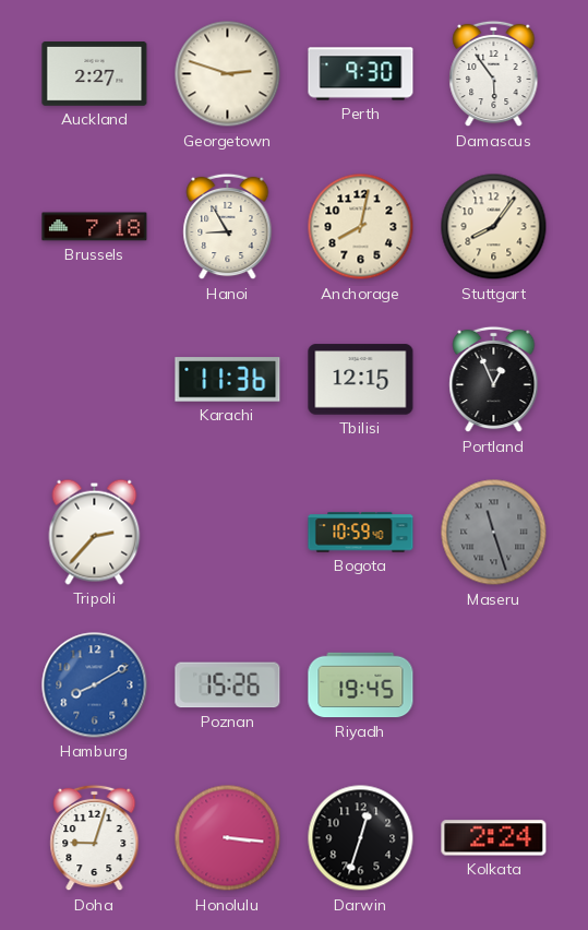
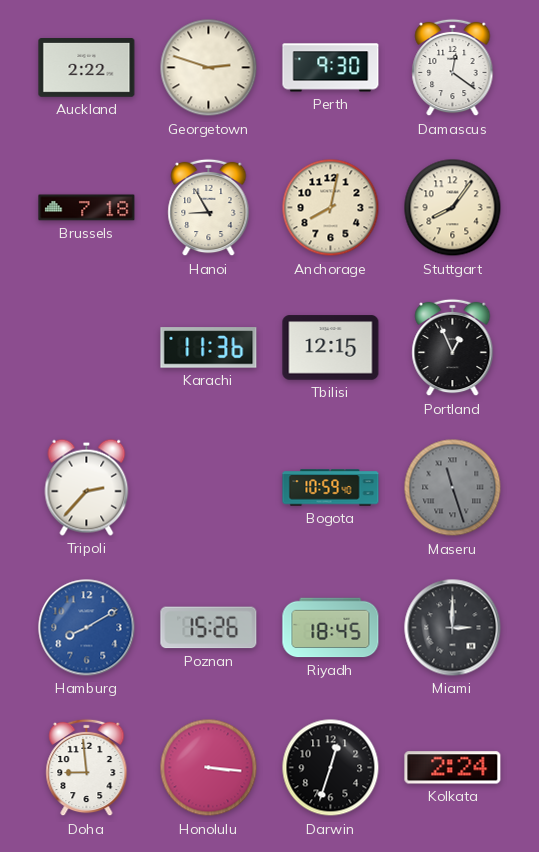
Auckland: 2:27 -> 2:22 (87, 68)
Damascus: 5:54 -> 12:21 (453, 68)
Riyadh: 19:45 -> 18:45 (331, 628)
Miami: none -> 3:00 (453, 628)
Doha: 9:03 -> 8:59 (87, 768)
